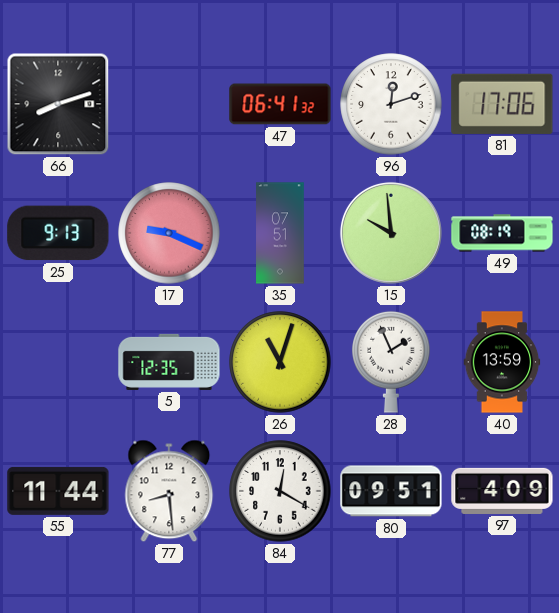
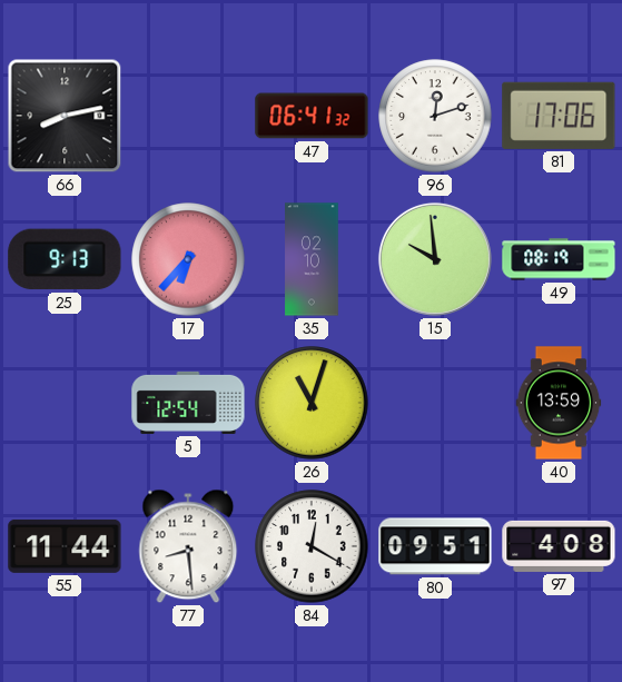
66: 8:12 -> 8:13 (65, 116)
17: 9:19 -> 6:37 (188, 259)
35: 07:51 -> 02:10 (312, 259)
5: 12:35 -> 12:54 (188, 403)
28: 1:56 -> none (391, 362)
97: 4:09 -> 4:08 (559, 546)
